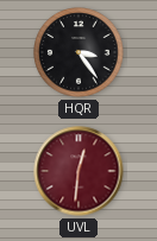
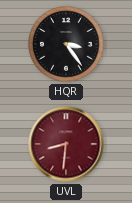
UVL: 12:31 -> 8:31 (66, 144)
